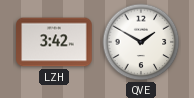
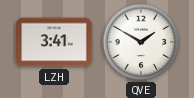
LZH: 3:42 -> 3:41 (54, 42)
